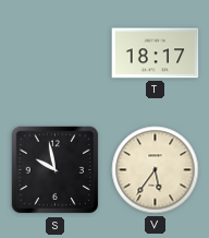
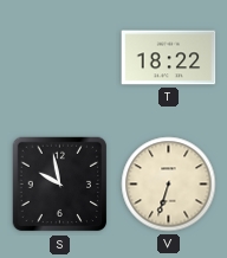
T: 18:17 -> 18:22 (169, 58)
V: 5:36 -> 6:33 (169, 185)
